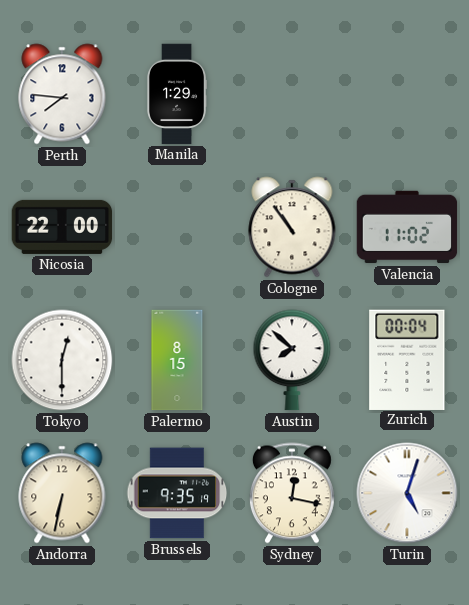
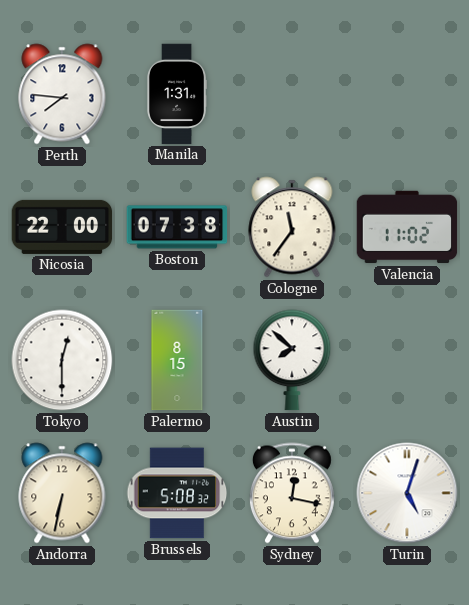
Manila: 1:29 -> 1:31 (176, 94)
Boston: none -> 07:38 (177, 227)
Cologne: 10:54 -> 11:36 (292, 227)
Zurich: 00:04 -> none (407, 359)
Brussels: 9:35 -> 5:08 (177, 493)
